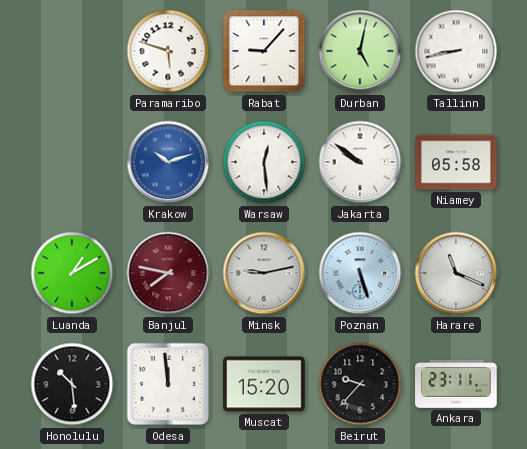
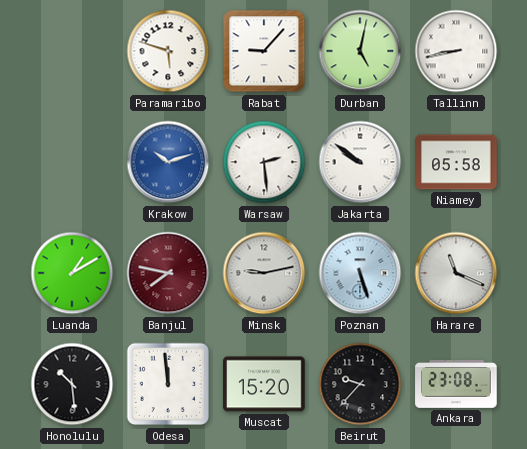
Warsaw: 12:29 -> 2:29 (264, 162)
Ankara: 23:11 -> 23:08 (456, 384)
